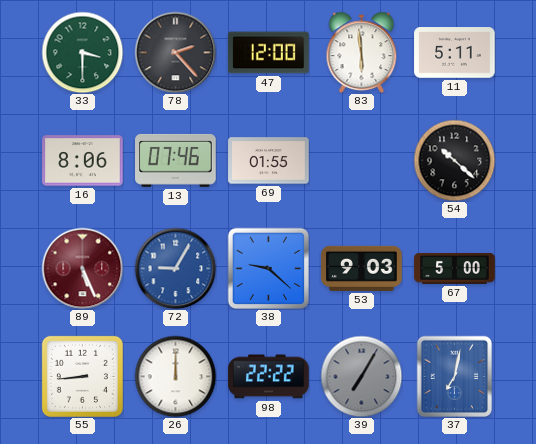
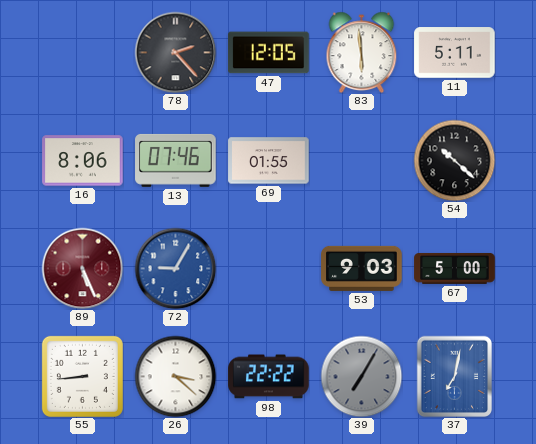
33: 3:30 -> none (82, 52)
47: 12:00 -> 12:05 (269, 53)
38: 9:22 -> none (268, 268)
26: 12:00 -> 3:22 (175, 376)
